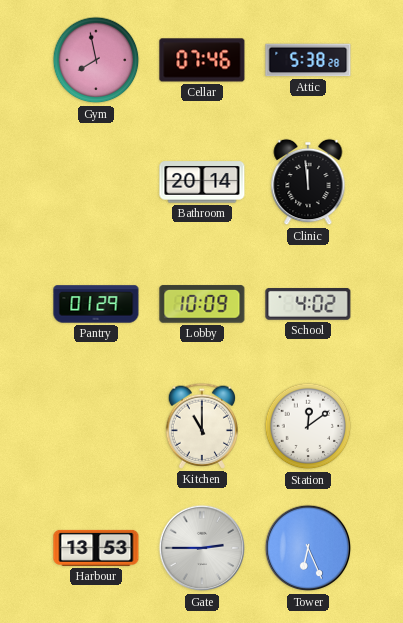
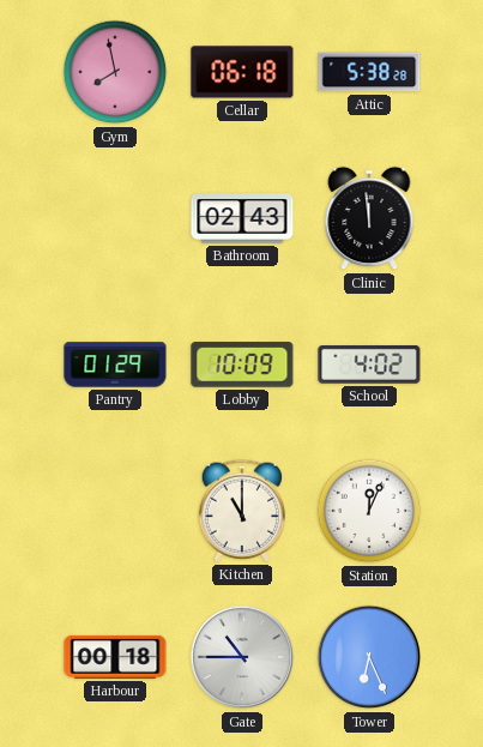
Cellar: 07:46 -> 06:18 (242, 72)
Bathroom: 20:14 -> 02:43 (242, 218)
Station: 12:09 -> 12:04 (369, 511)
Harbour: 13:53 -> 00:18 (115, 657)
Gate: 2:45 -> 10:45 (242, 657)
